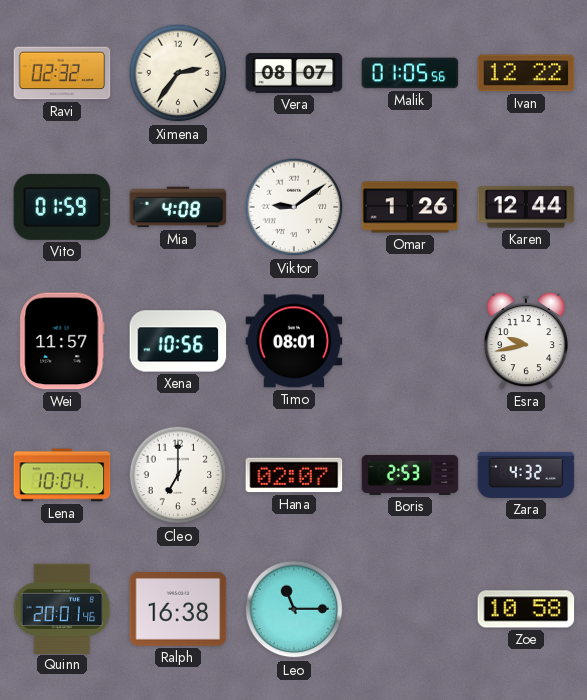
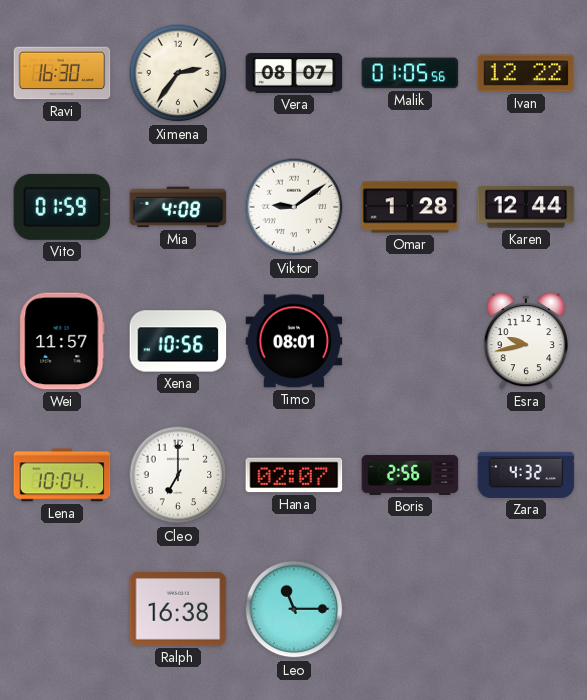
Ravi: 02:32 -> 16:30 (62, 73)
Omar: 1:26 -> 1:28 (410, 207)
Boris: 2:53 -> 2:56 (410, 475)
Quinn: 20:01 -> none (62, 608)
Zoe: 10:58 -> none (526, 609)
